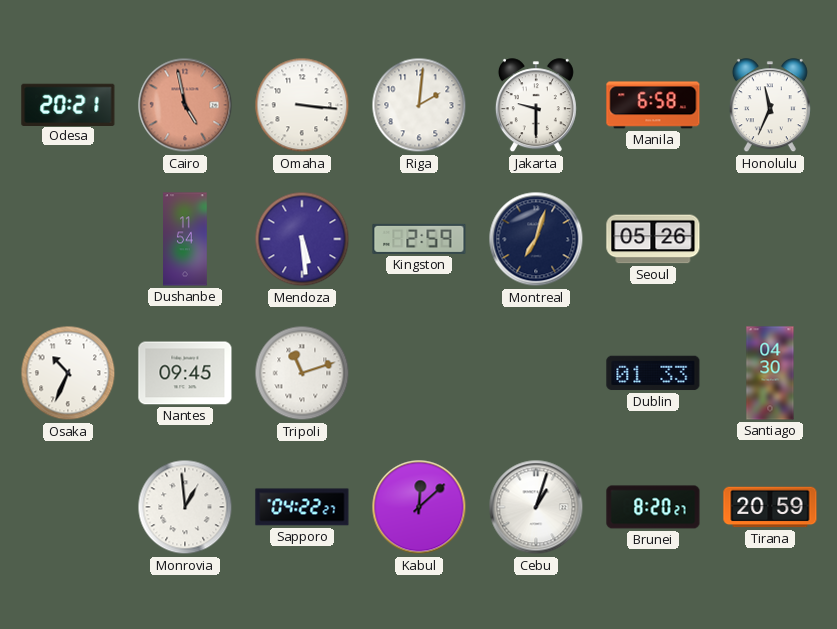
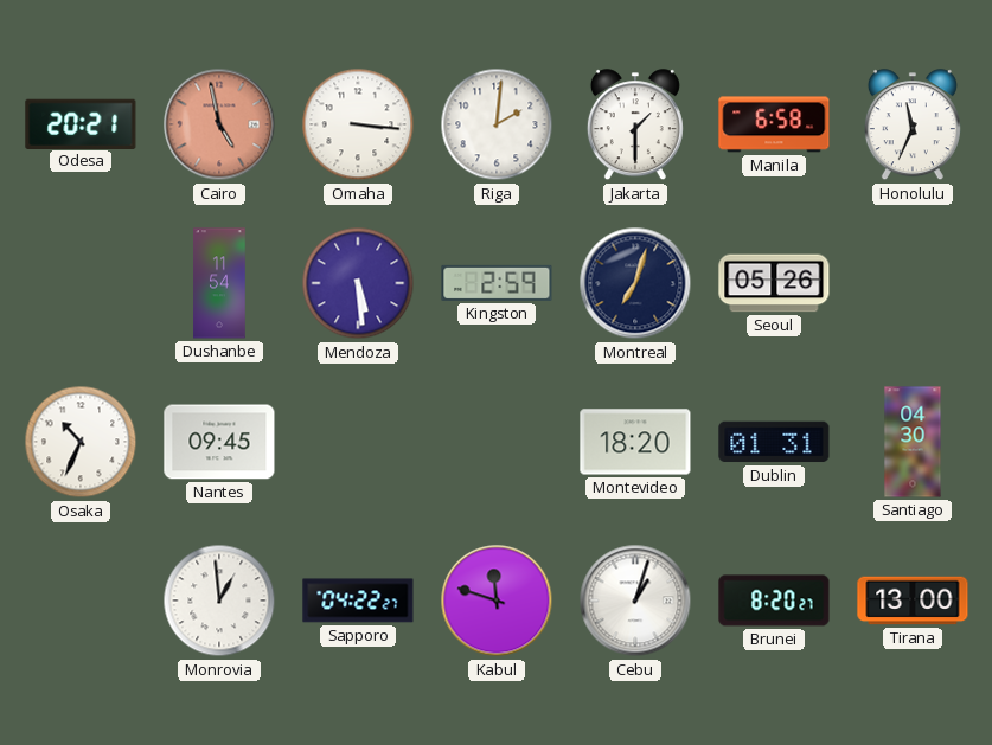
Jakarta: 9:30 -> 1:30 (635, 126)
Tripoli: 11:12 -> none (302, 373)
Montevideo: none -> 18:20 (635, 442)
Dublin: 01:33 -> 01:31 (774, 442)
Kabul: 12:08 -> 11:48 (497, 601)
Tirana: 20:59 -> 13:00 (913, 601)
